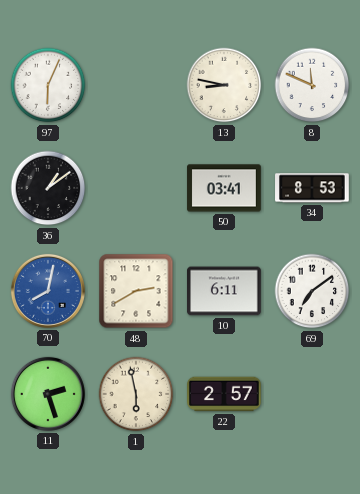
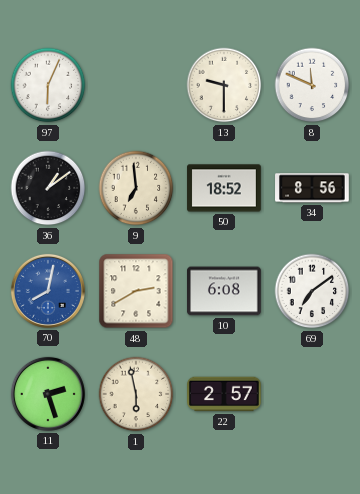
13: 8:47 -> 9:30 (224, 85)
9: none -> 6:59 (136, 188)
50: 03:41 -> 18:52 (224, 188)
34: 8:53 -> 8:56 (312, 188)
10: 6:11 -> 6:08 (225, 291)
